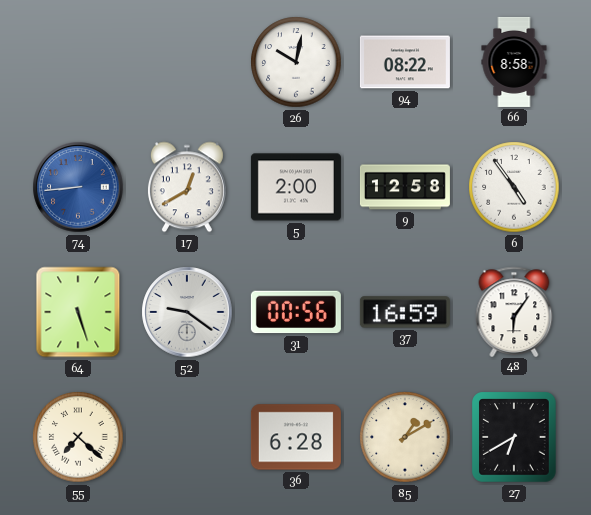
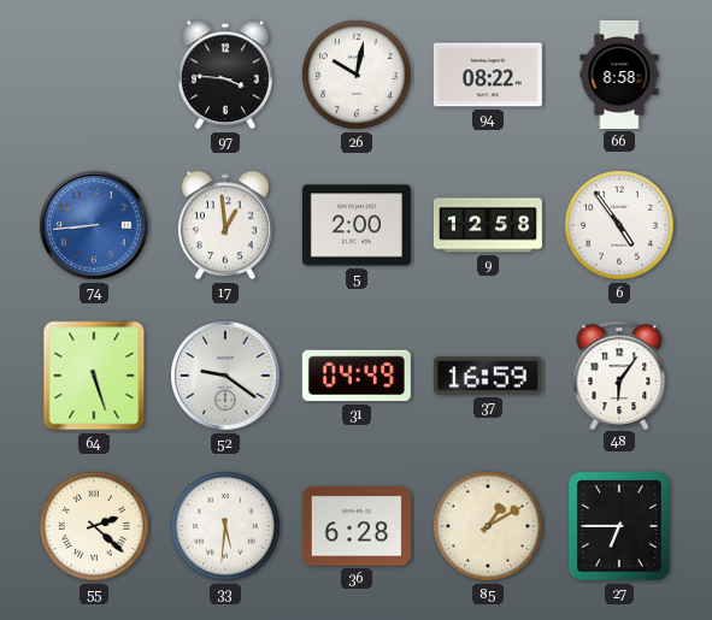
97: none -> 3:46 (225, 75)
17: 12:40 -> 12:59 (225, 225)
31: 00:56 -> 04:49 (357, 376)
55: 7:22 -> 2:22 (94, 526)
33: none -> 5:31 (225, 526)
27: 6:40 -> 6:45 (620, 526)
